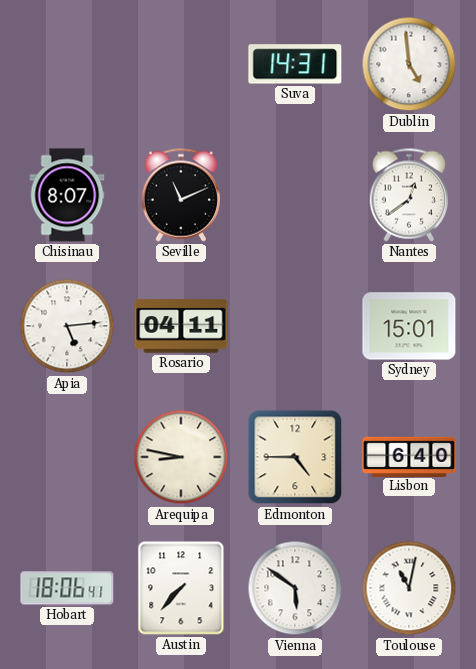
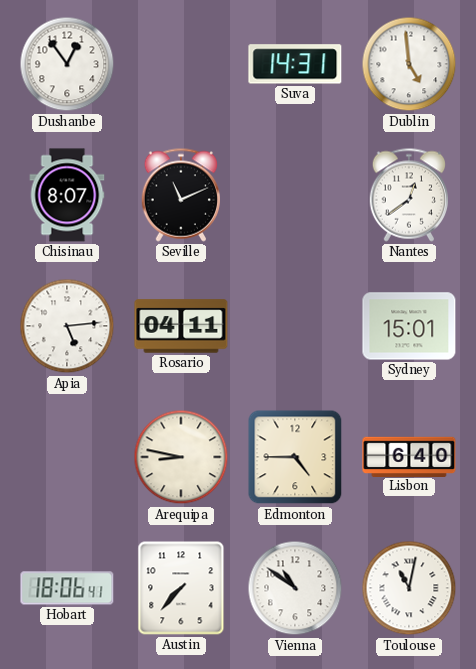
Dushanbe: none -> 12:54 (67, 64)
Vienna: 5:51 -> 10:51 (295, 588)
